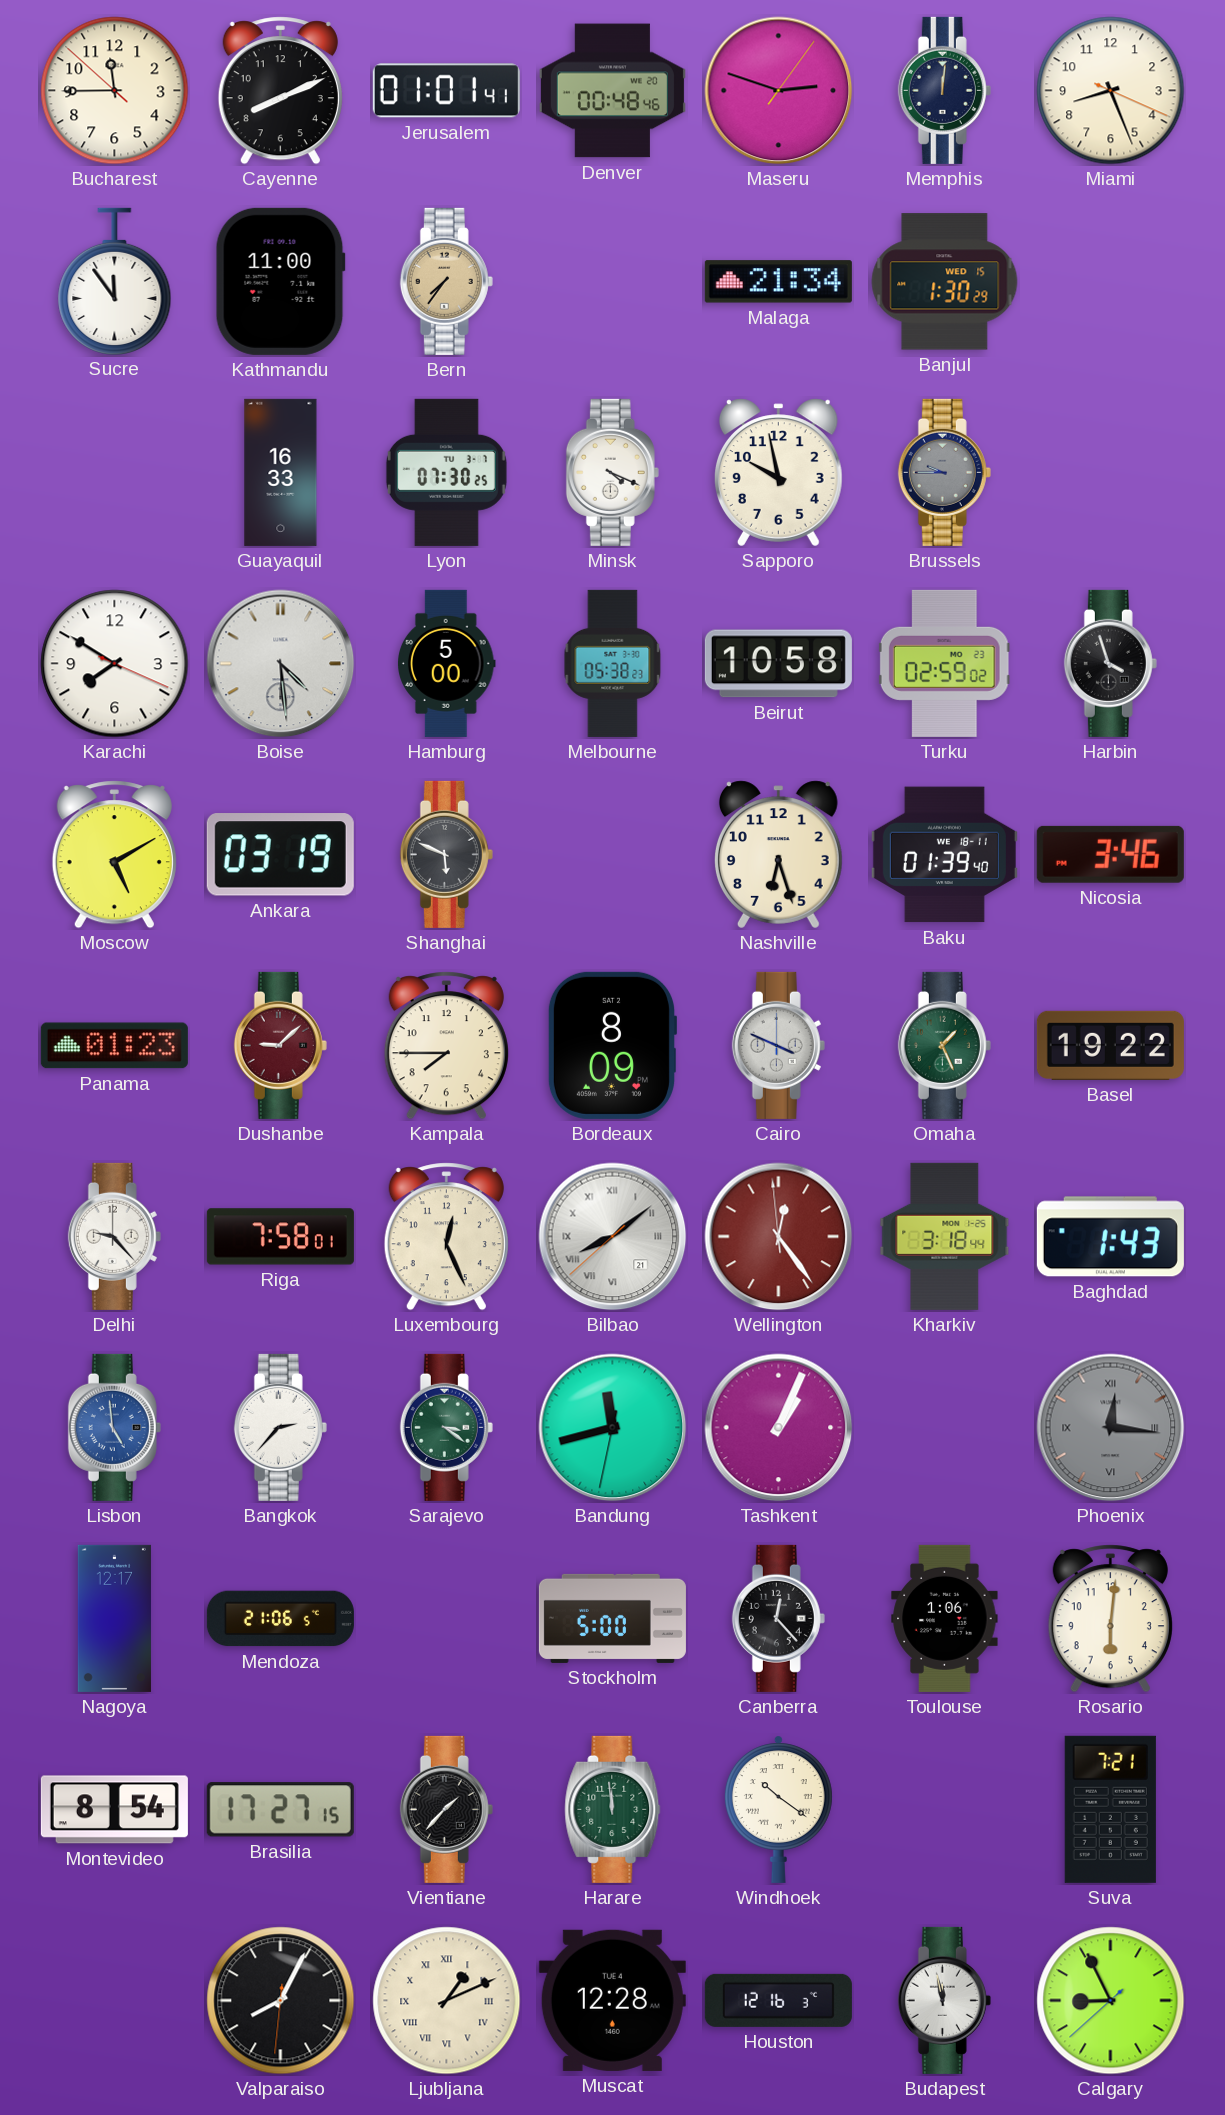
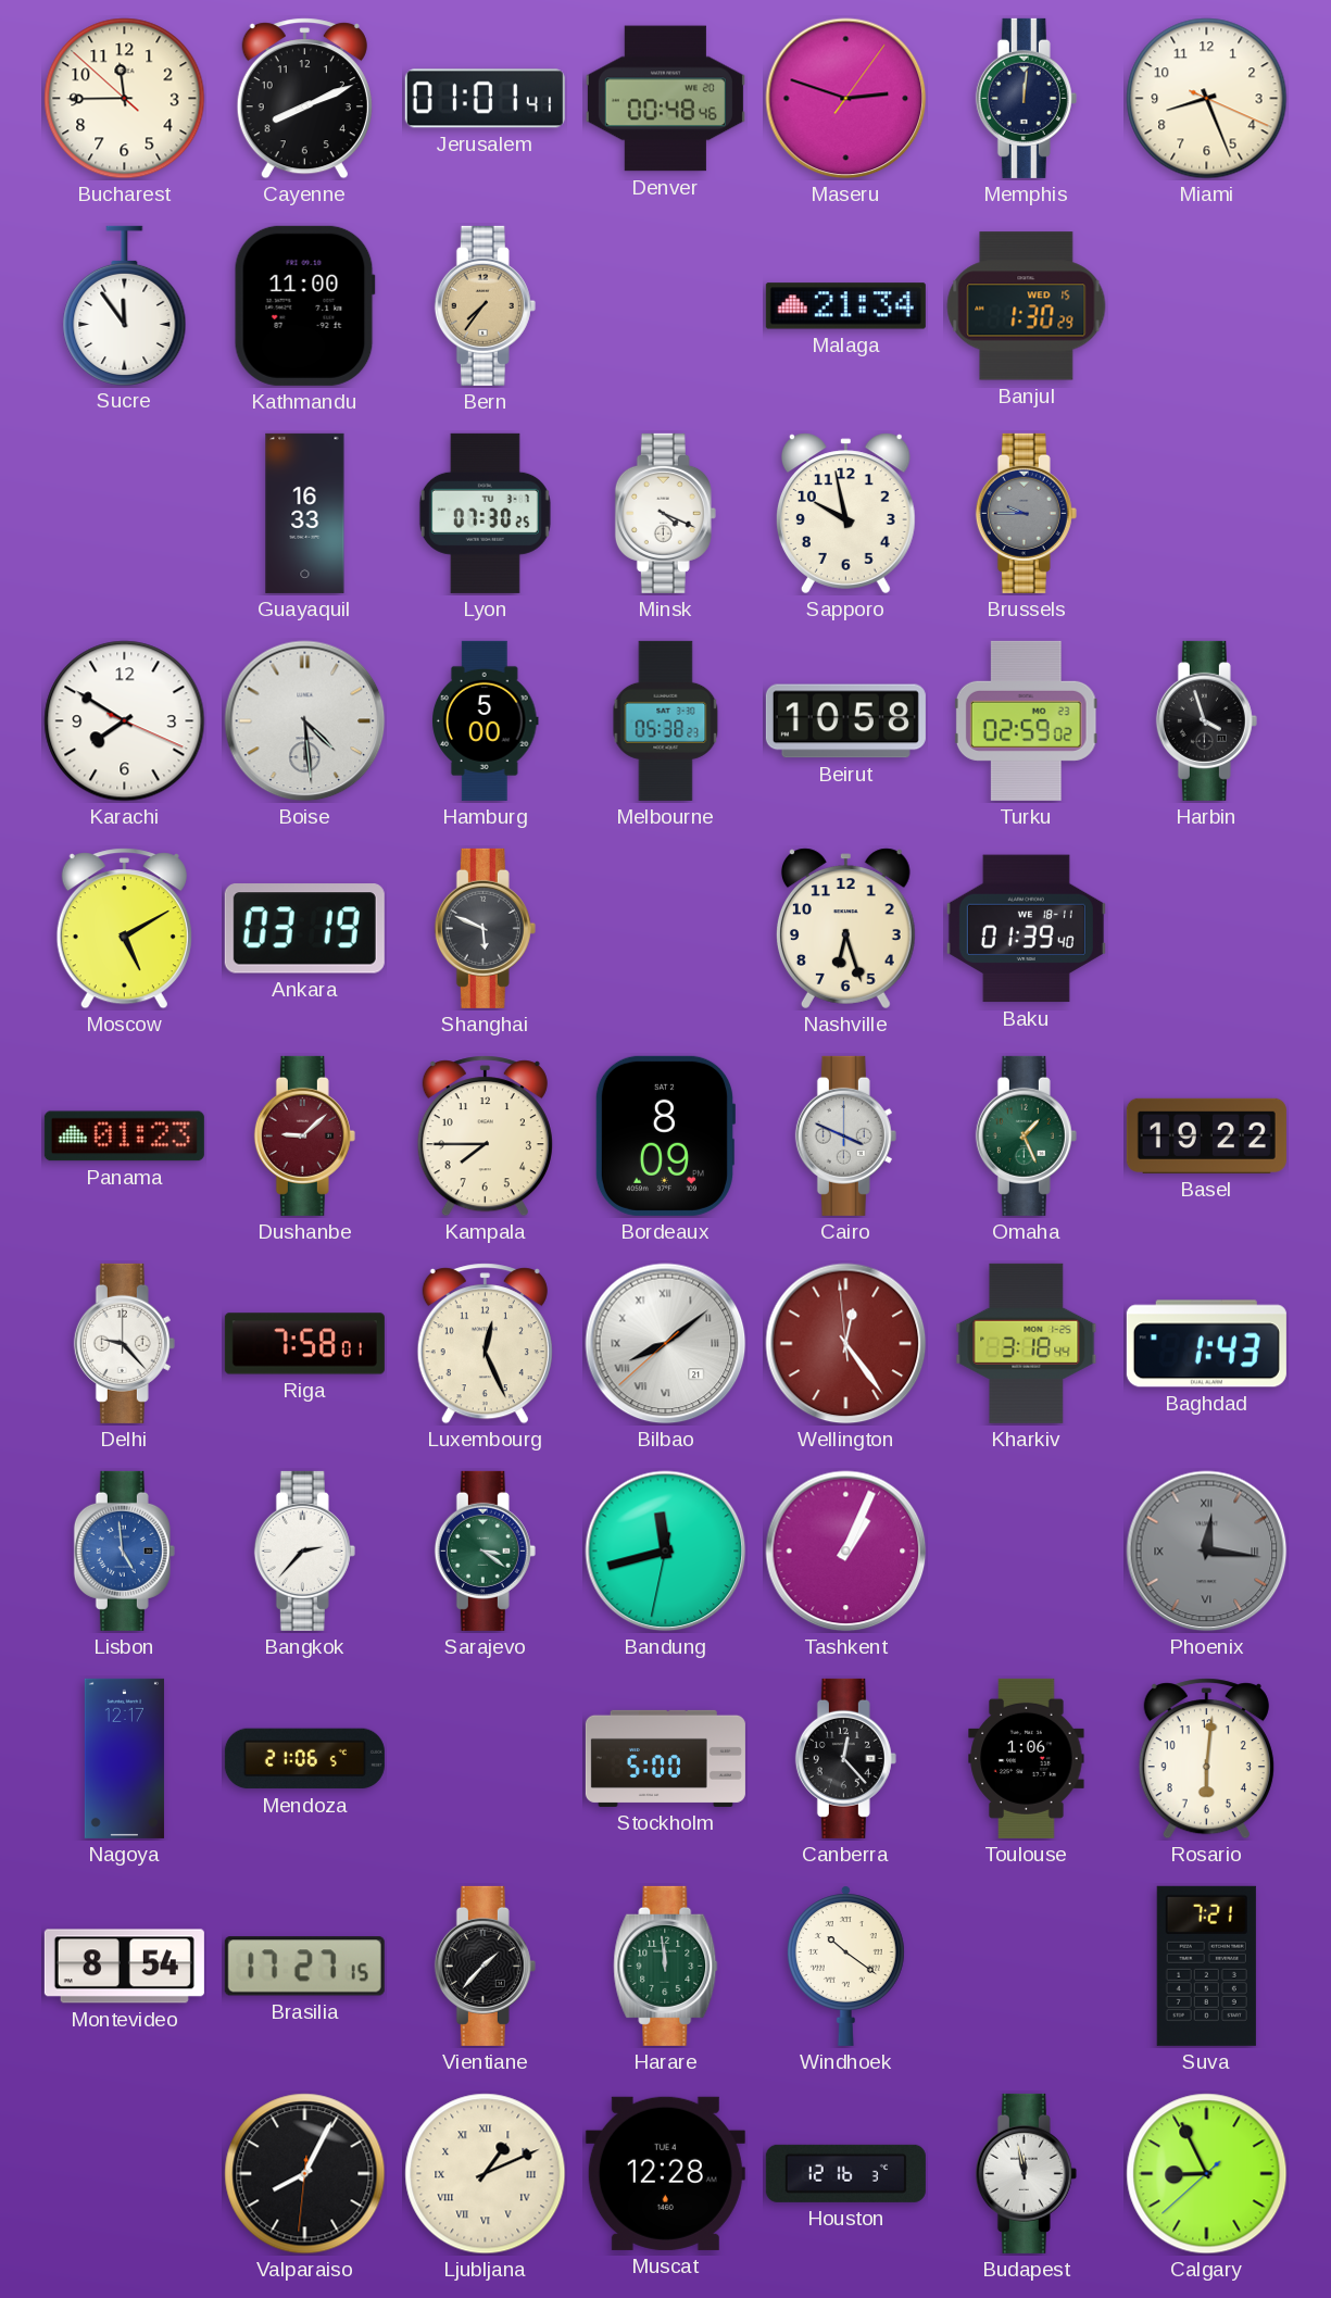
Nicosia: 3:46 -> none (1110, 854)
